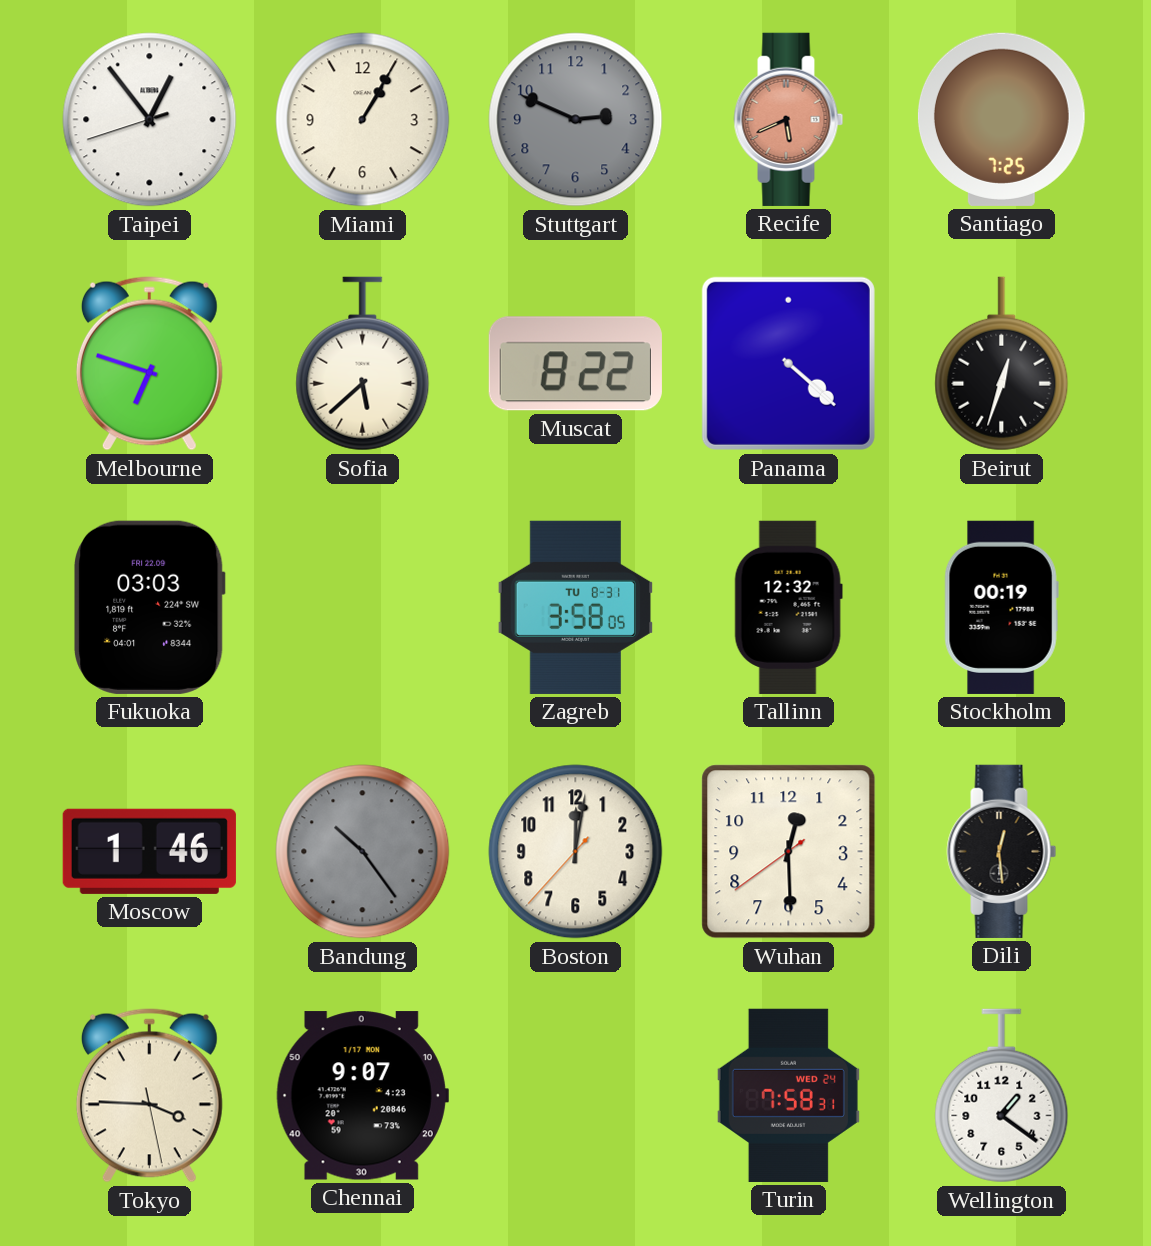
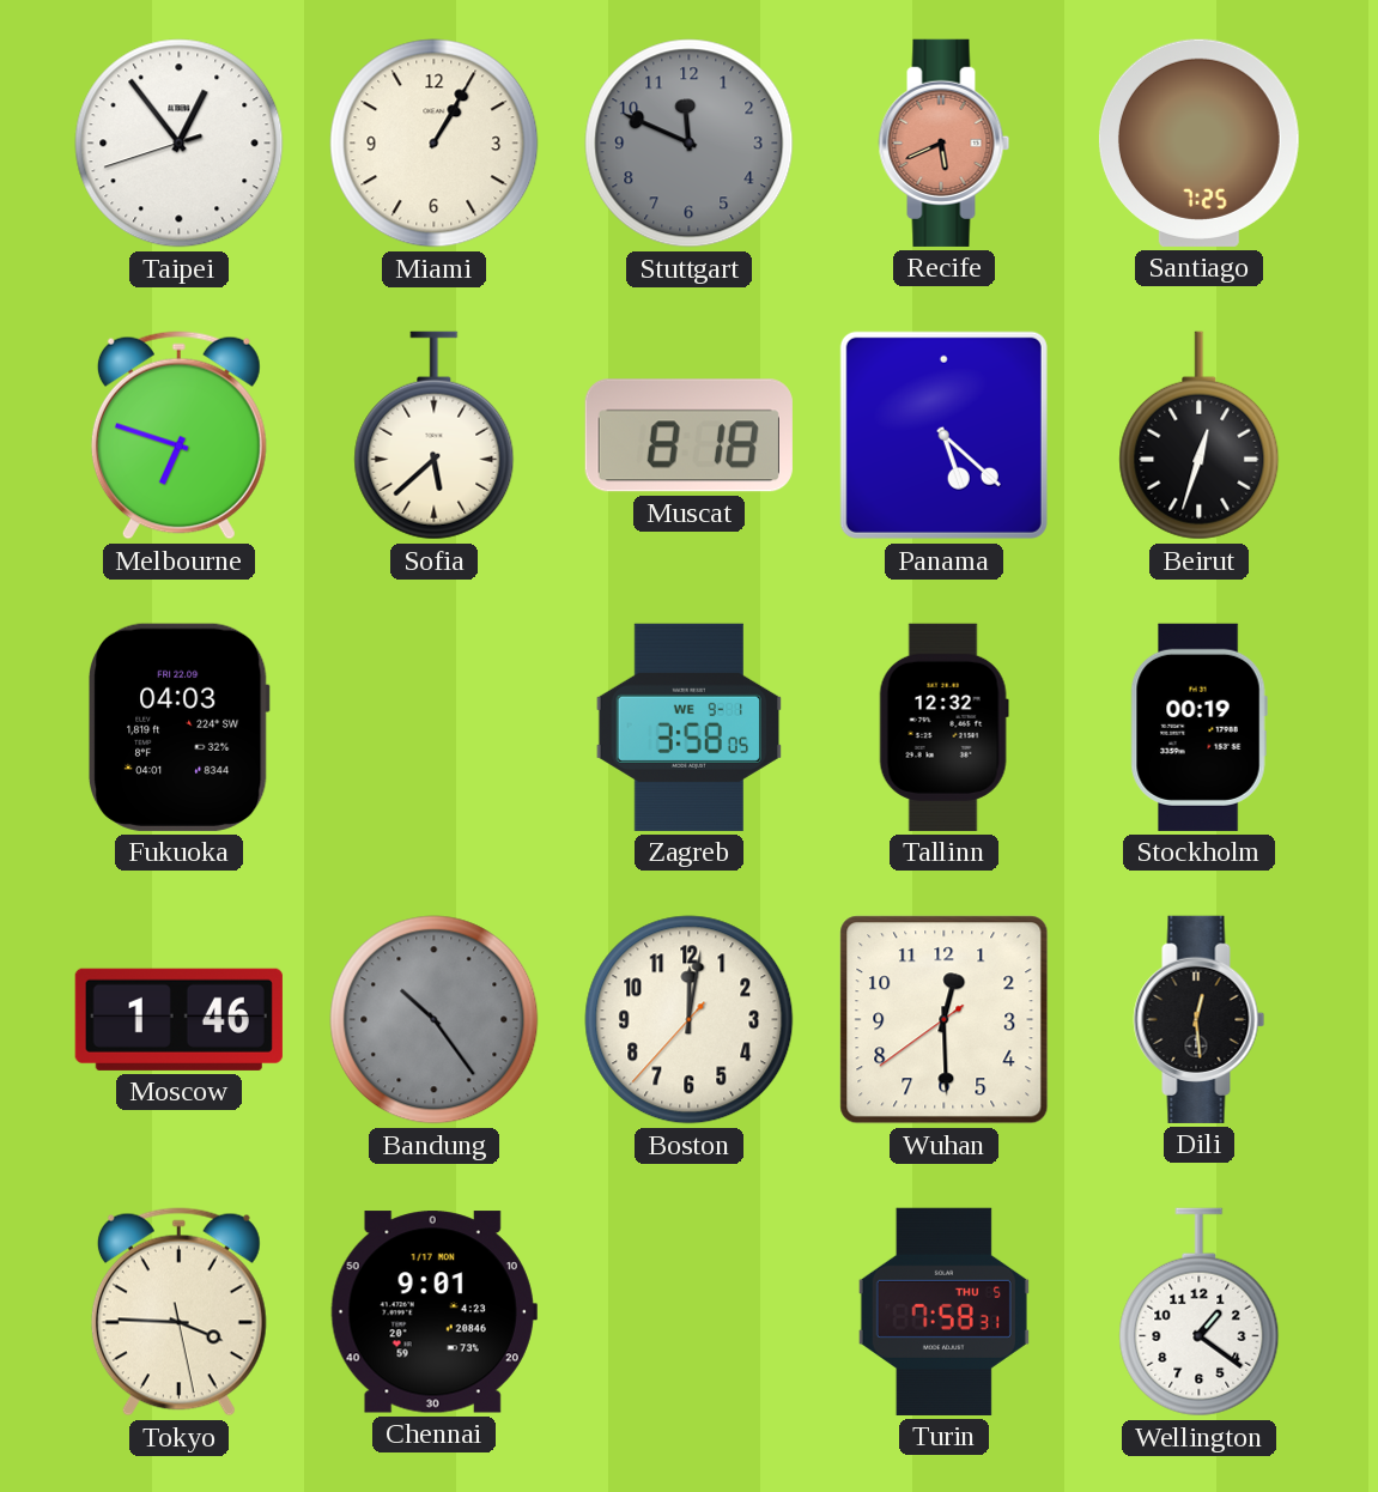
Stuttgart: 2:49 -> 11:49 (690, 144)
Muscat: 8:22 -> 8:18 (688, 436)
Panama: 4:22 -> 5:22 (943, 435)
Fukuoka: 03:03 -> 04:03 (180, 727)
Zagreb date: TU 8-31 -> WE 9-1 (688, 727)
Chennai: 9:07 -> 9:01 (433, 1312)
Turin date: WED 24 -> THU 5 (943, 1311)
